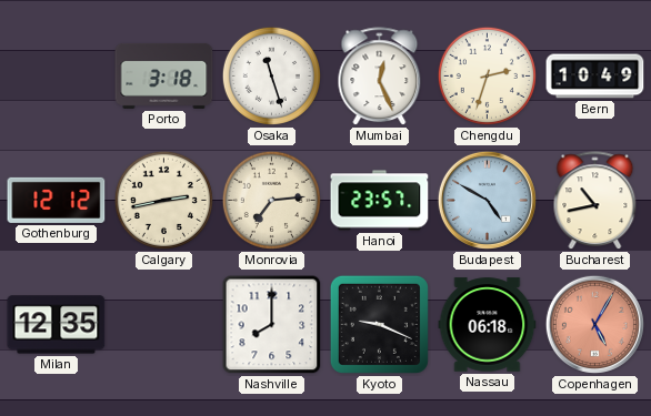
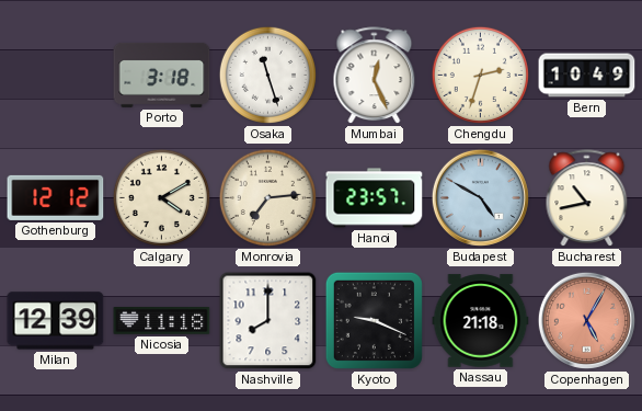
Calgary: 2:43 -> 4:10 (161, 197)
Milan: 12:35 -> 12:39 (56, 321)
Nicosia: none -> 11:18 (162, 321)
Nassau: 06:18 -> 21:18 (481, 321)
